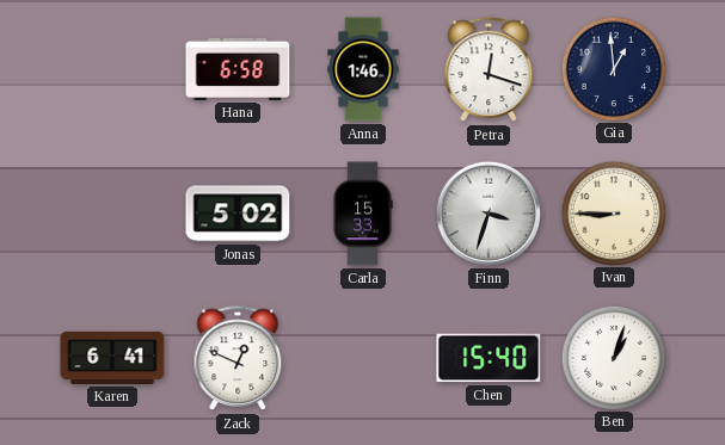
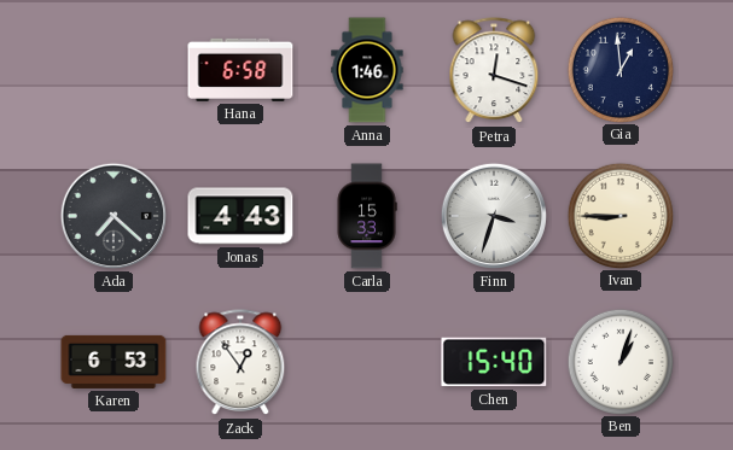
Ada: none -> 7:22 (114, 216)
Jonas: 5:02 -> 4:43 (240, 216)
Karen: 6:41 -> 6:53 (114, 362)
Zack: 12:49 -> 12:54 (240, 363)
